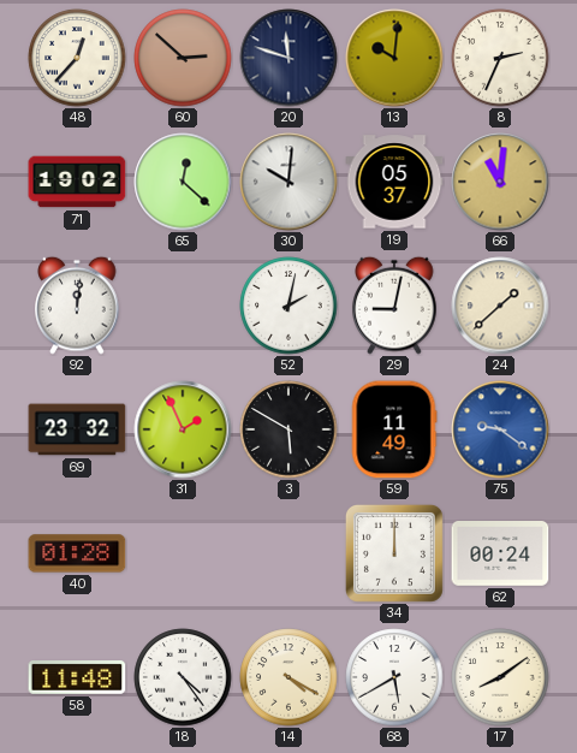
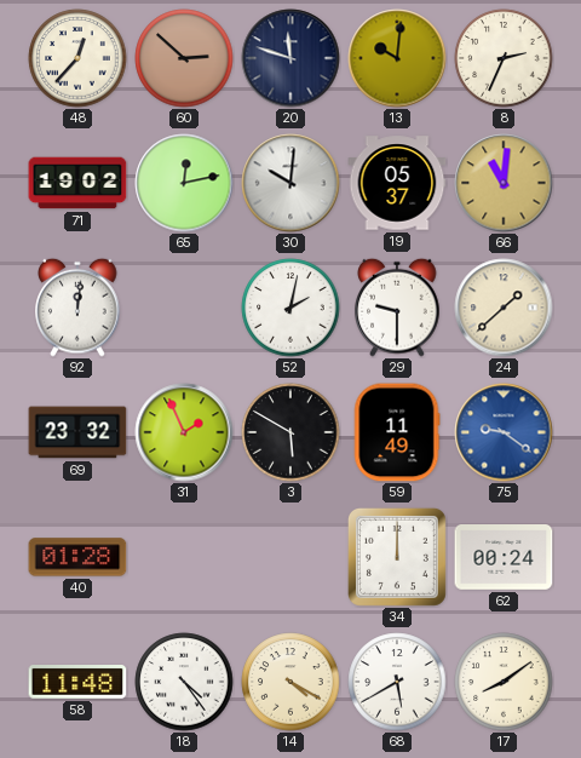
65: 12:22 -> 12:13 (184, 183)
29: 9:02 -> 9:30 (397, 308)
